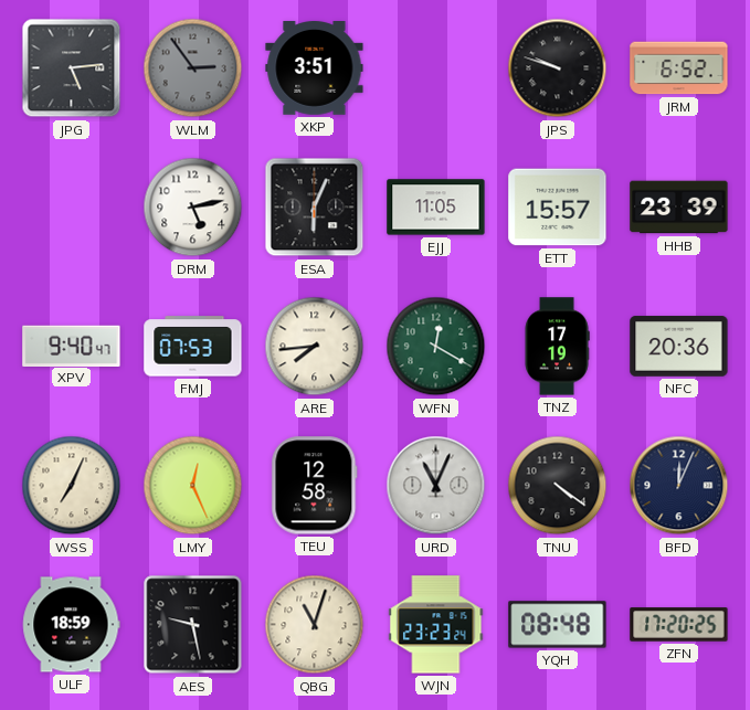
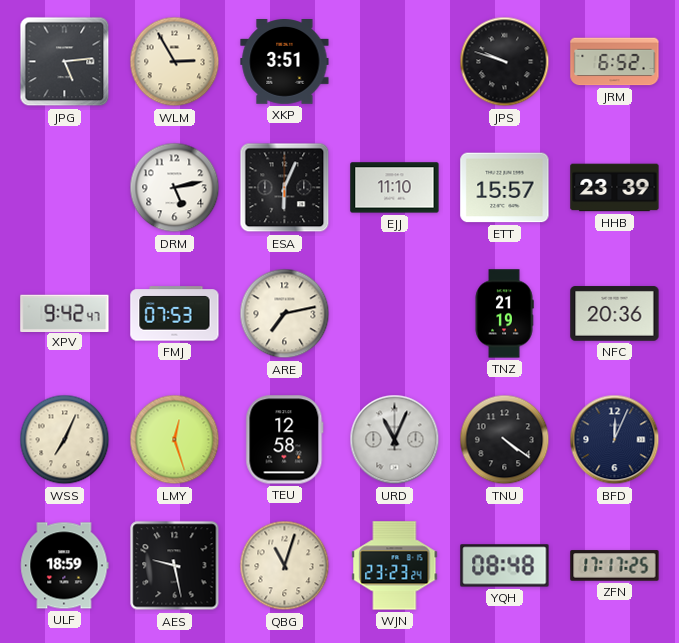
WLM: 2:54 -> 2:55 (175, 62)
WLM dial: grey -> cream (175, 62)
EJJ: 11:05 -> 11:10 (395, 188)
XPV: 9:40 -> 9:42 (65, 313)
ARE: 7:44 -> 7:13 (285, 314)
WFN: 12:20 -> none (436, 347)
TNZ: 17:19 -> 21:19 (504, 314)
LMY: 12:26 -> 12:27 (175, 440)
ZFN: 17:20 -> 17:17 (615, 566)
